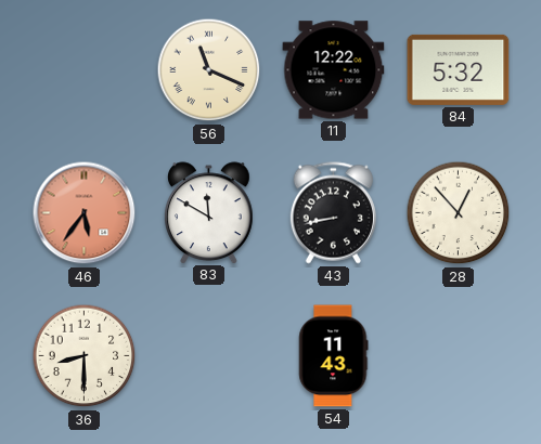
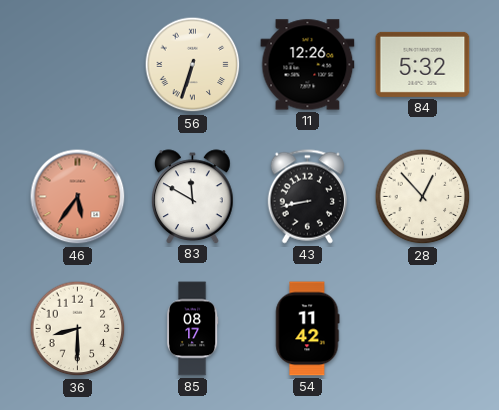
56: 11:19 -> 6:33 (193, 65)
11: 12:22 -> 12:26 (308, 65)
85: none -> 08:17 (192, 329)
54: 11:43 -> 11:42 (308, 329)
